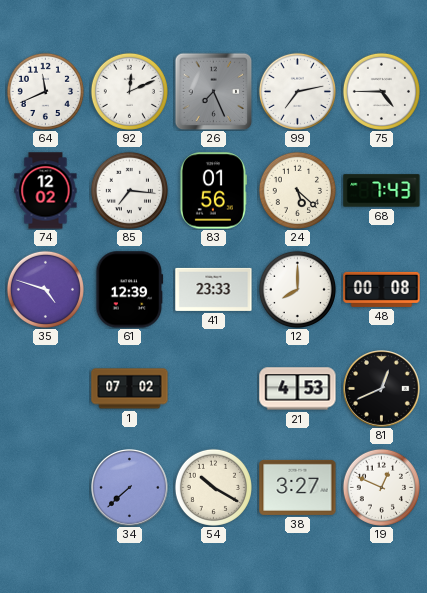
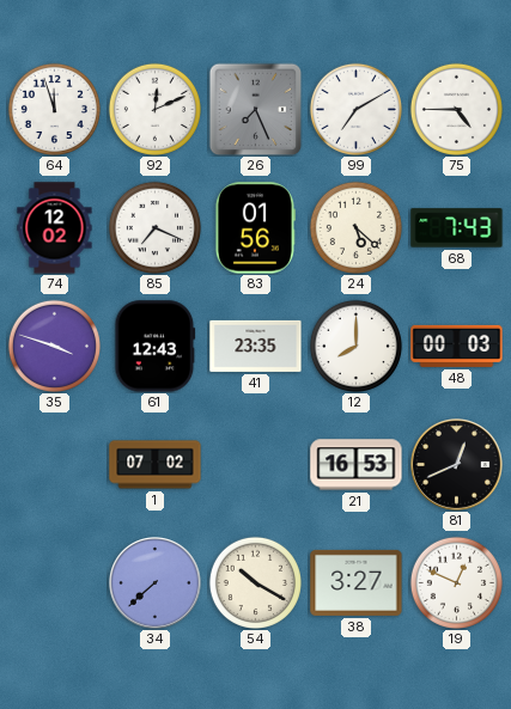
64: 11:41 -> 11:57 (54, 109)
99: 7:13 -> 7:10 (355, 109)
85: 7:16 -> 7:19 (154, 227)
35: 4:48 -> 3:48 (54, 346)
61: 12:39 -> 12:43 (156, 347)
41: 23:33 -> 23:35 (256, 346)
48: 00:08 -> 00:03 (457, 346)
21: 4:53 -> 16:53 (357, 465)
